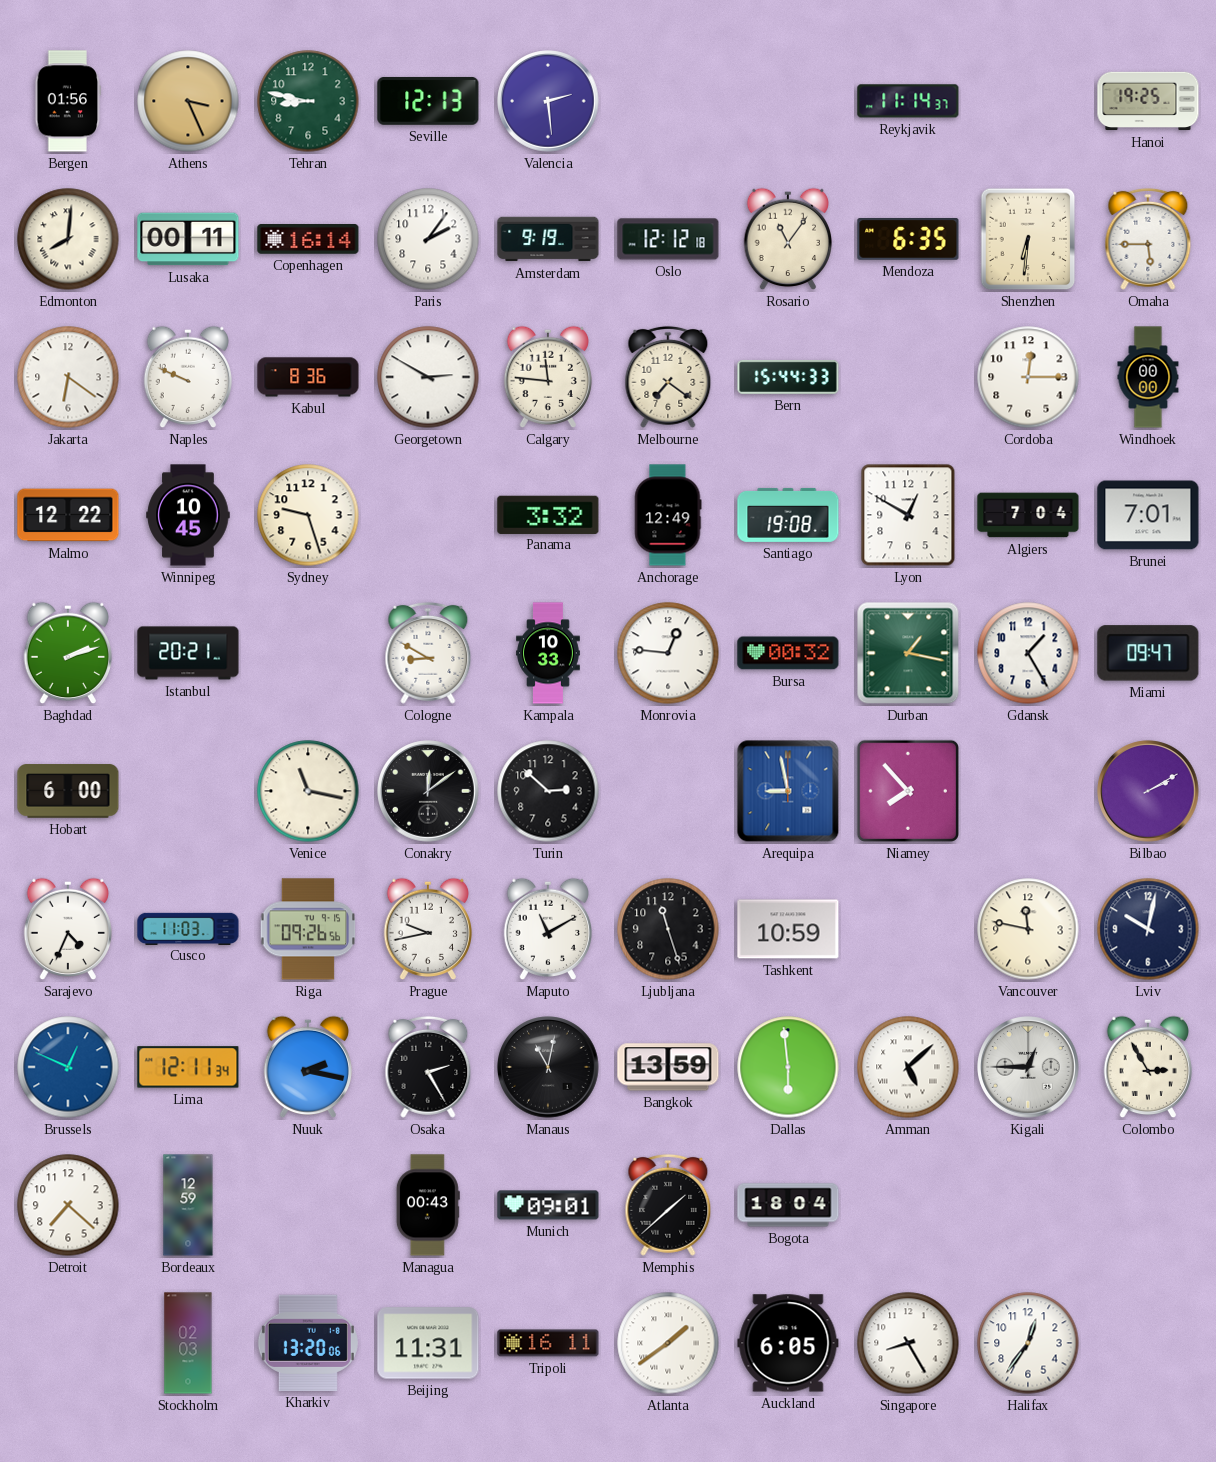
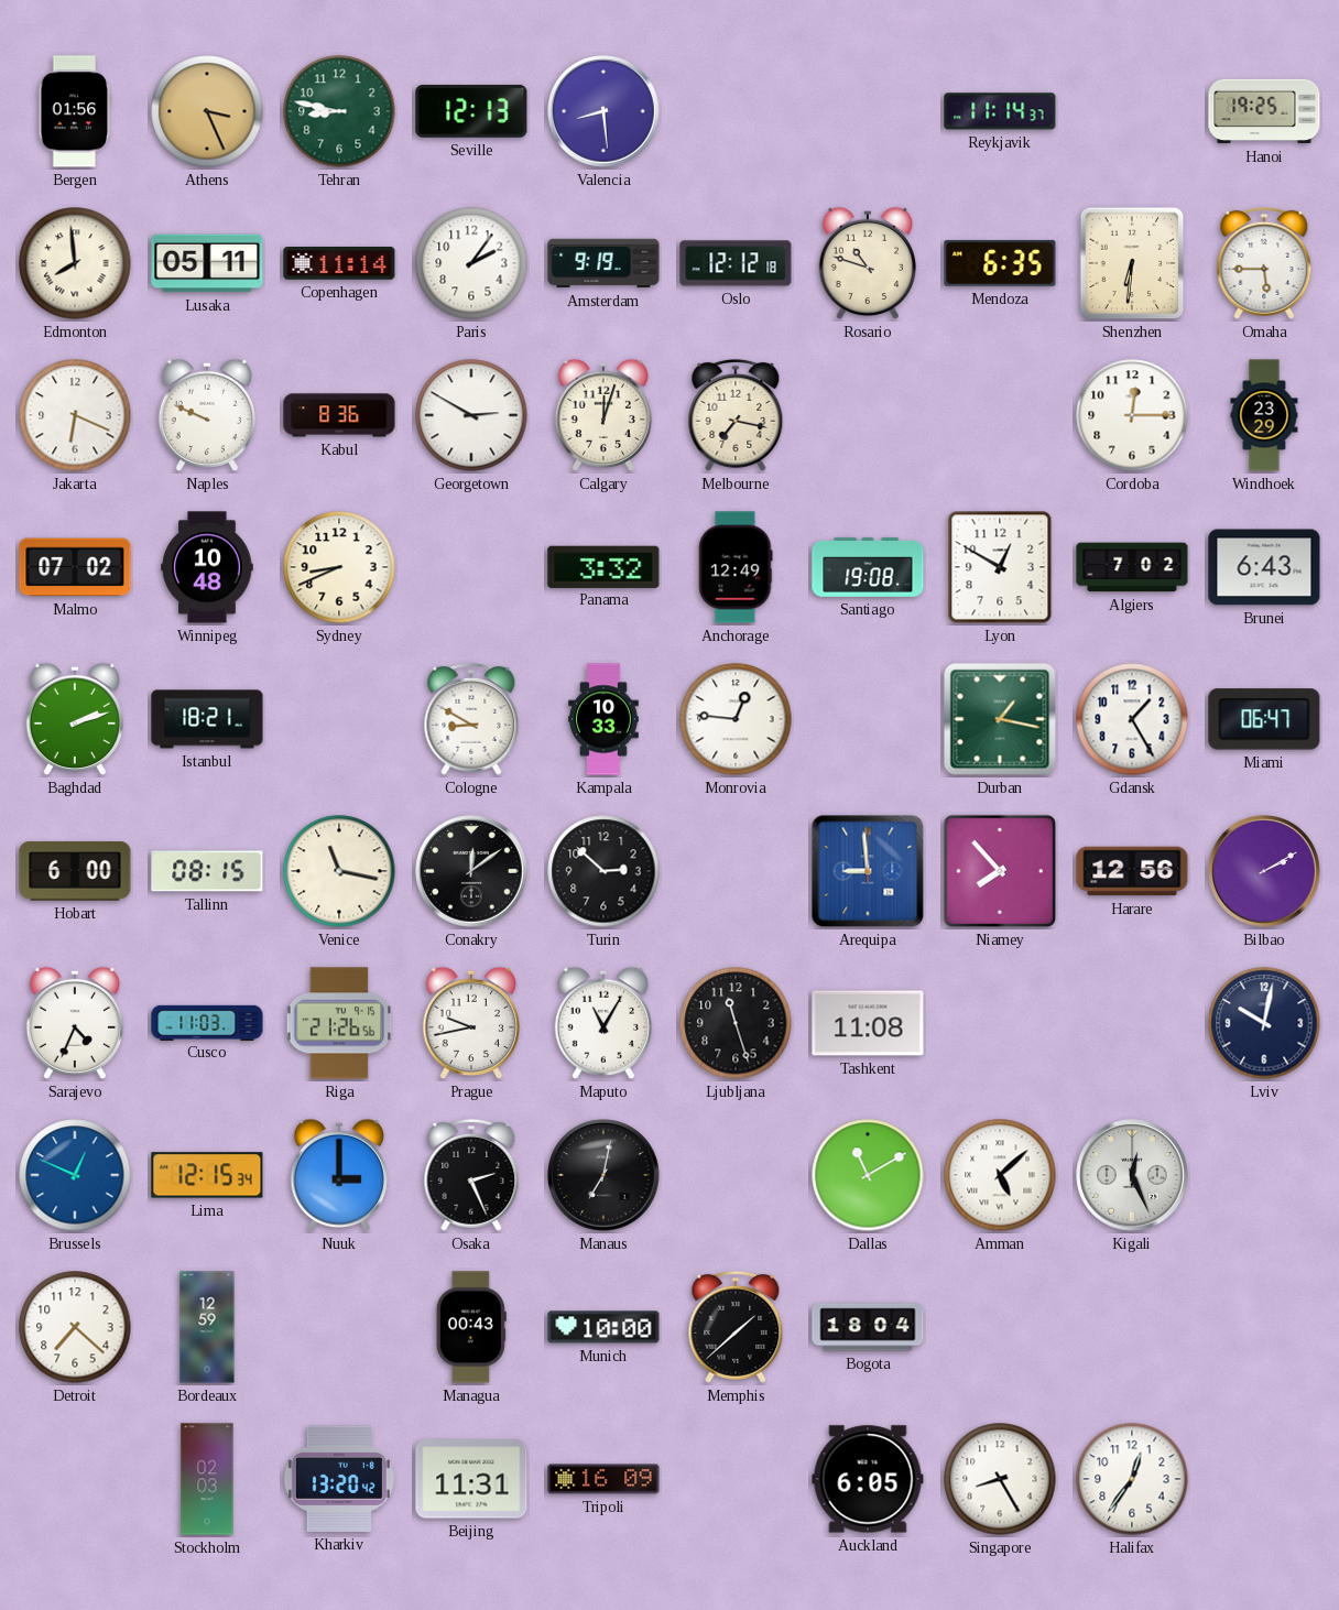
Valencia: 2:29 -> 8:29 (603, 111)
Edmonton: 8:01 -> 7:59 (75, 263)
Lusaka: 00:11 -> 05:11 (207, 263)
Copenhagen: 16:14 -> 11:14 (339, 264)
Rosario: 11:06 -> 10:48 (868, 263)
Jakarta: 6:21 -> 6:19 (75, 415)
Calgary: 11:46 -> 12:03 (603, 415)
Melbourne: 7:21 -> 7:17 (736, 415)
Bern: 15:44 -> none (788, 377)
Windhoek: 00:00 -> 23:29 (1264, 415)
Malmo: 12:22 -> 07:02 (75, 567)
Winnipeg: 10:45 -> 10:48 (207, 567)
Sydney: 9:27 -> 8:41 (339, 567)
Algiers: 7:04 -> 7:02 (1132, 567)
Brunei: 7:01 -> 6:43 (1264, 567)
Istanbul: 20:21 -> 18:21 (207, 719)
Bursa: 00:32 -> none (788, 653)
Miami: 09:47 -> 06:47 (1264, 719)
Tallinn: none -> 08:15 (207, 871)
Arequipa: 8:58 -> 8:59 (868, 871)
Harare: none -> 12:56 (1132, 871)
Riga: 09:26 -> 21:26 (339, 1023)
Maputo: 11:10 -> 11:05 (603, 1023)
Tashkent: 10:59 -> 11:08 (868, 1023)
Vancouver: 11:47 -> none (1028, 929)
Lima: 12:11 -> 12:15 (207, 1175)
Nuuk: 2:17 -> 3:00 (339, 1175)
Osaka: 2:25 -> 2:26 (471, 1175)
Manaus: 11:02 -> 7:02 (603, 1175)
Bangkok: 13:59 -> none (668, 1067)
Dallas: 5:59 -> 11:10 (868, 1175)
Kigali: 12:45 -> 12:26 (1132, 1175)
Colombo: 2:55 -> none (1148, 1067)
Munich: 09:01 -> 10:00 (603, 1327)
Kharkiv: 13:20:06 -> 13:20:42 (339, 1479)
Tripoli: 16:11 -> 16:09 (603, 1479)
Atlanta: 1:39 -> none (668, 1343)
